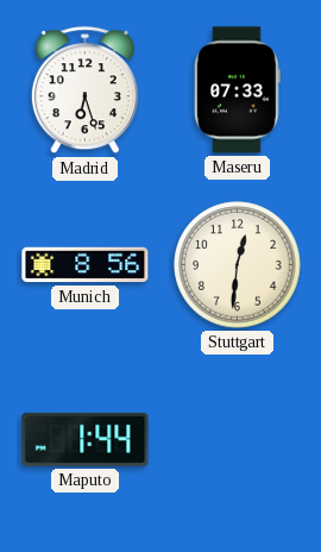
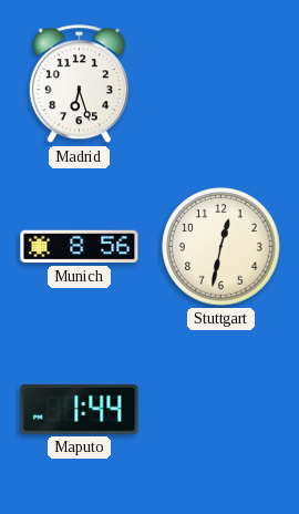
Maseru: 07:33 -> none (237, 90)
Stuttgart: 12:31 -> 12:32 (221, 247)
